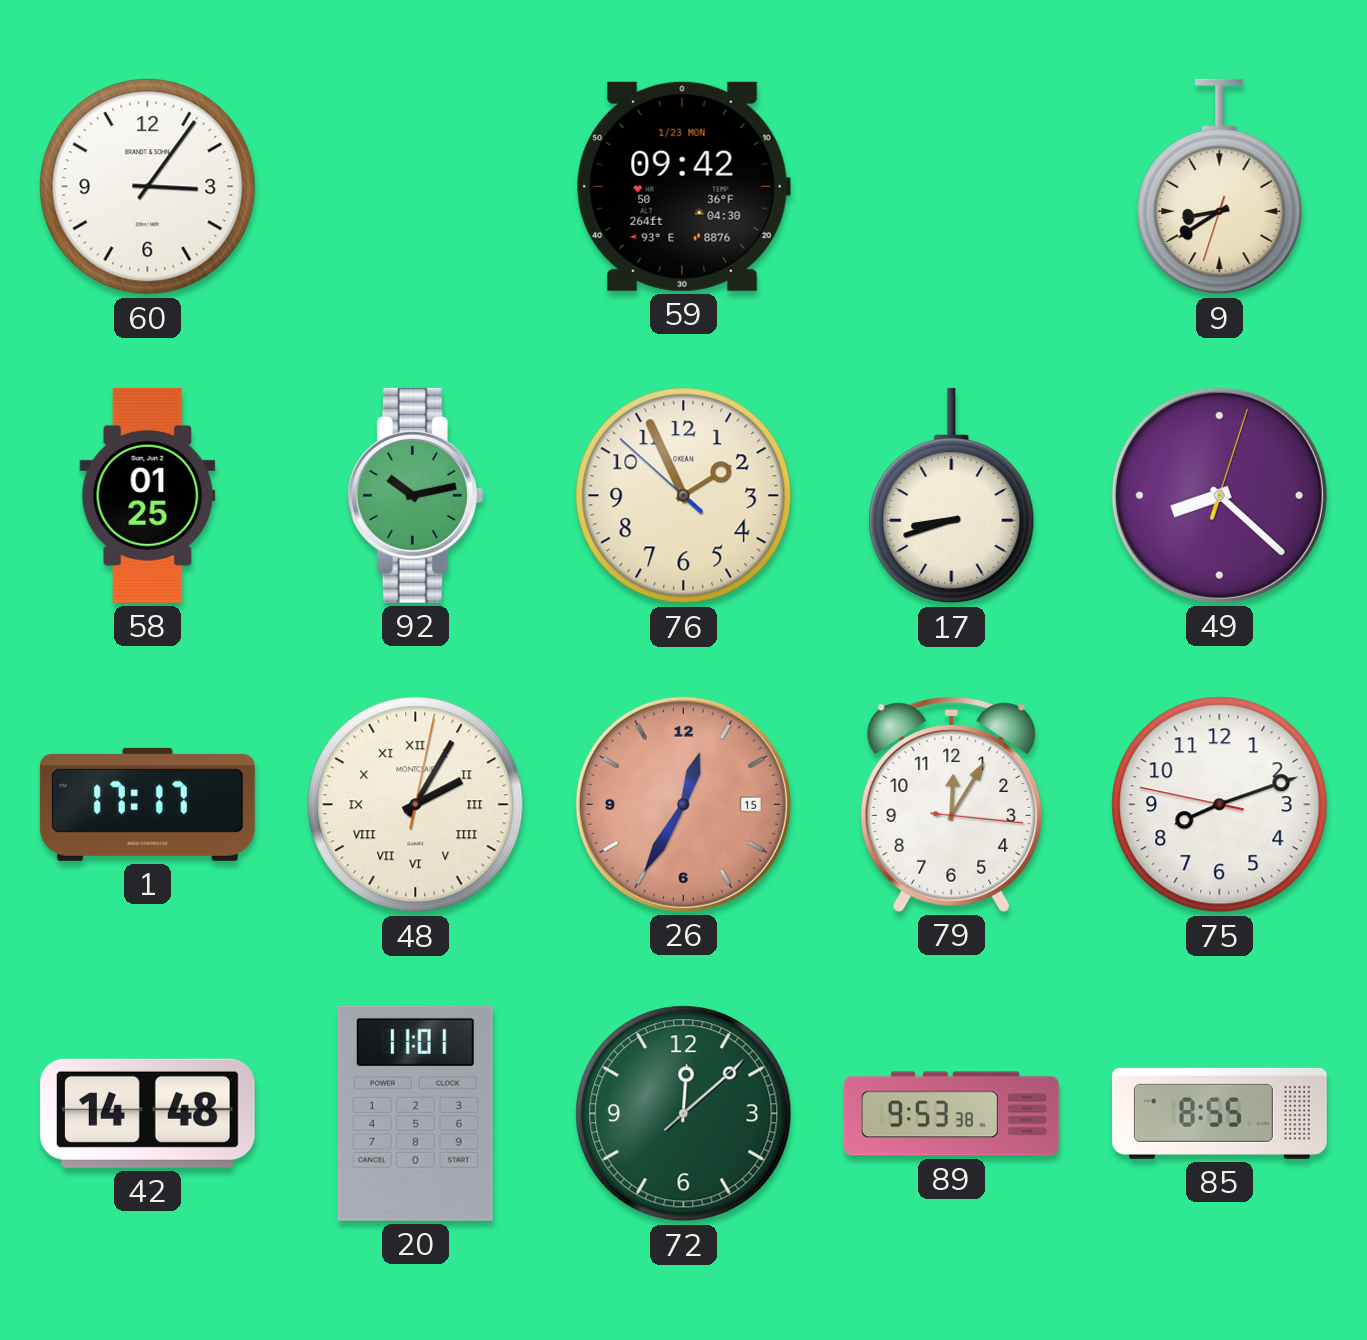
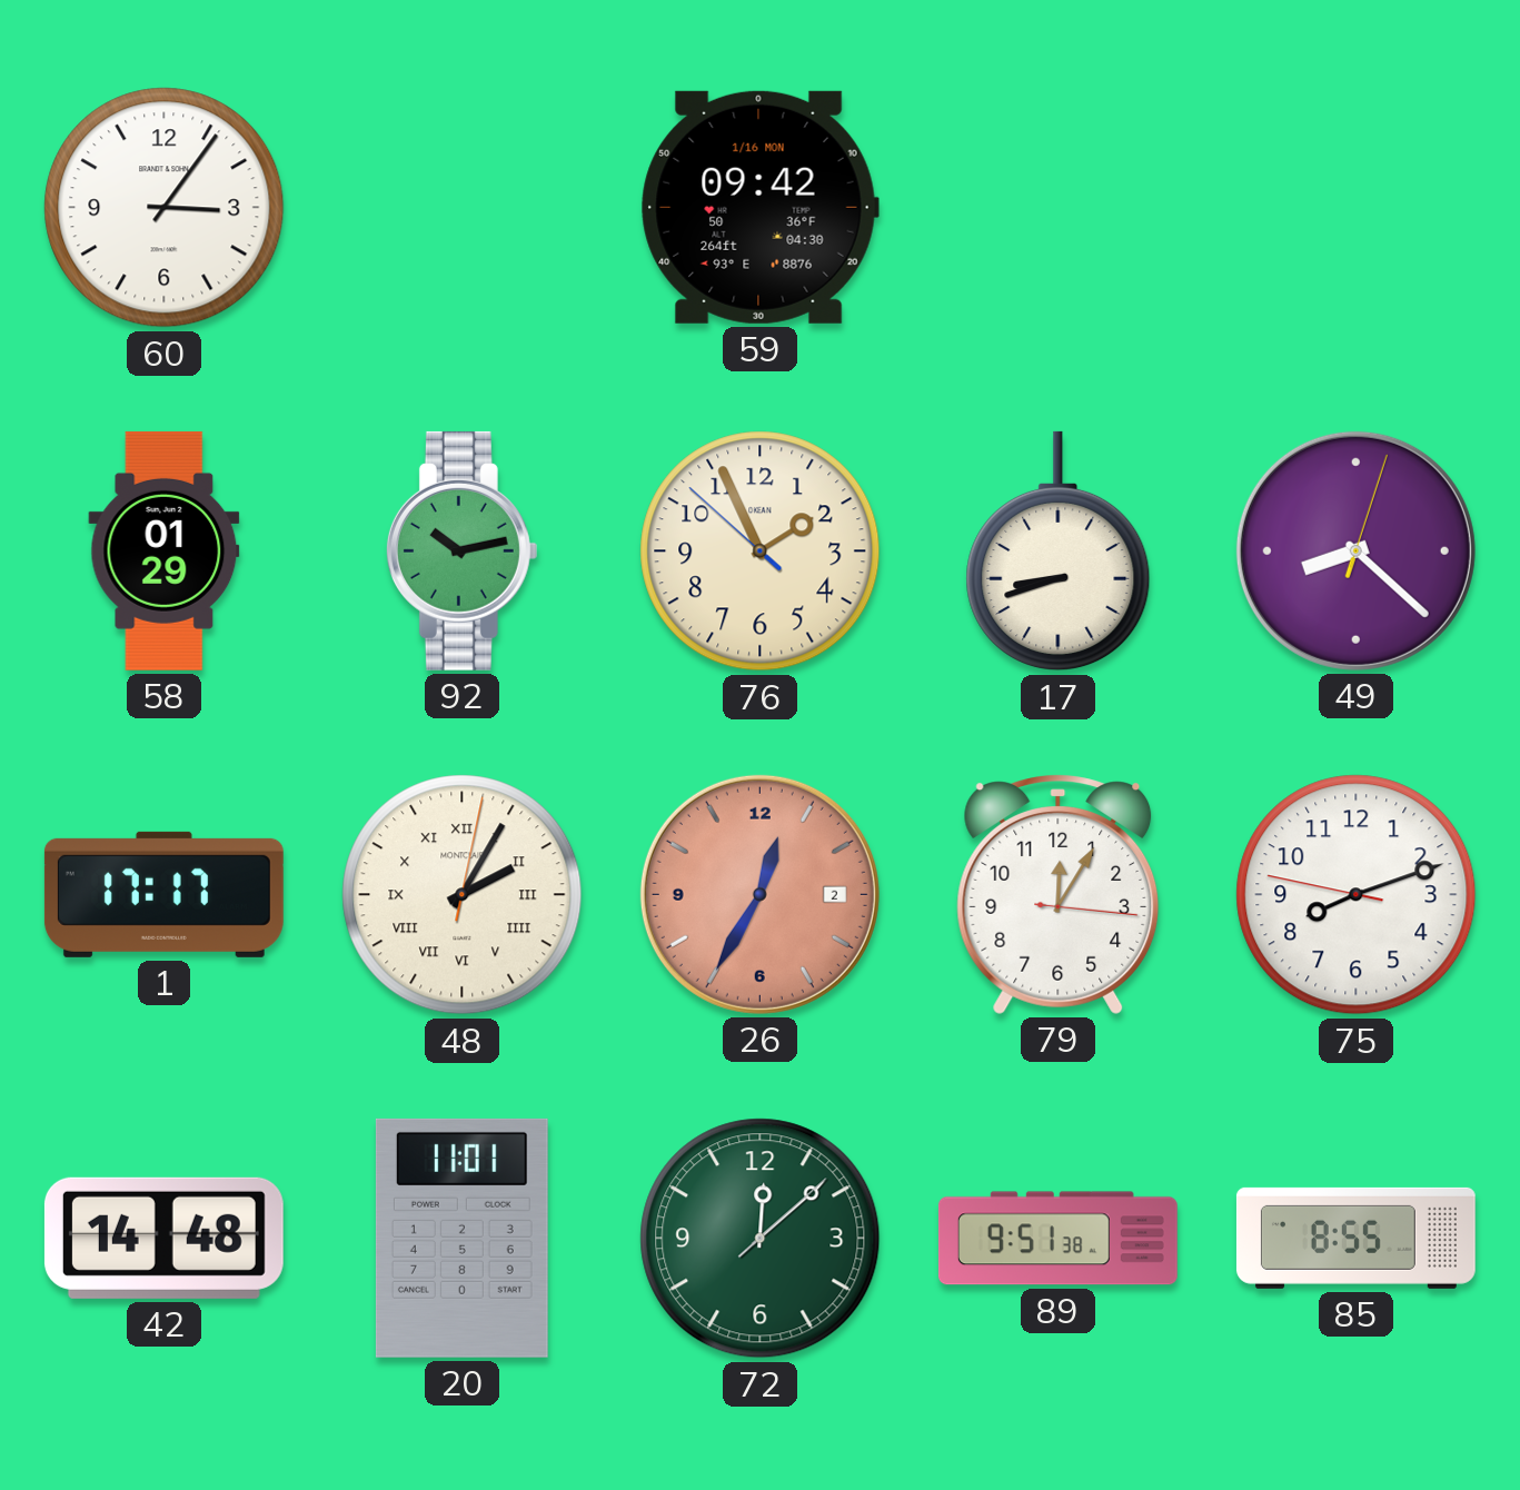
59 date: 1/23 MON -> 1/16 MON (759, 207)
9: 8:39 -> none (1220, 187)
58: 01:25 -> 01:29 (165, 550)
26 date: 15 -> 2 (759, 894)
89: 9:53 -> 9:51 (1057, 1239)
